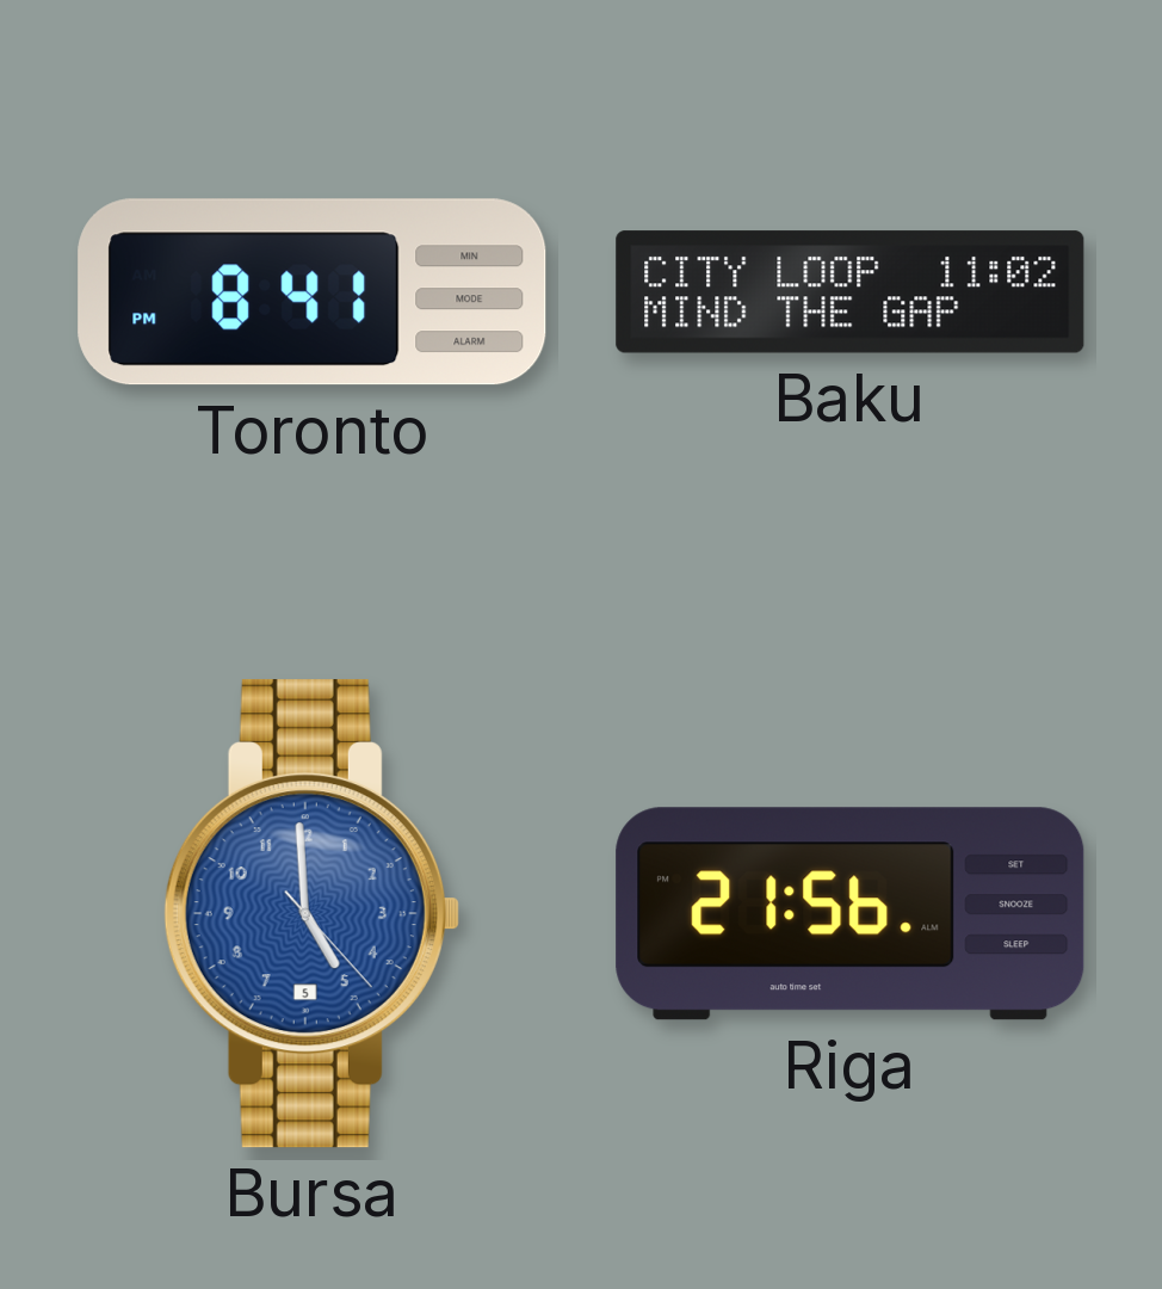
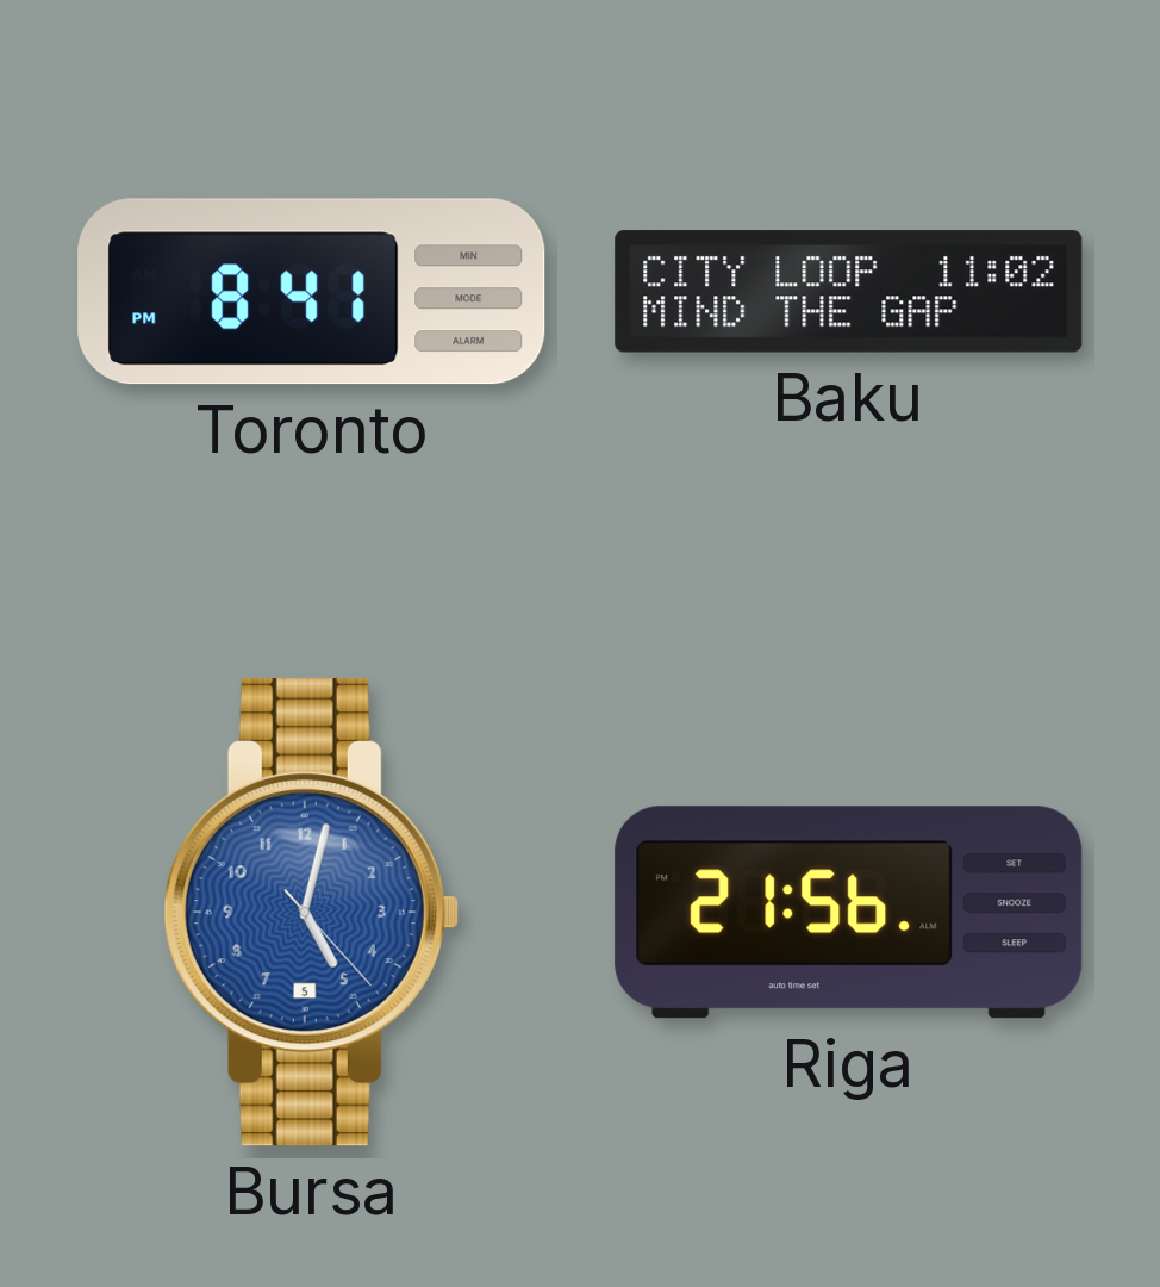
Bursa: 4:59 -> 5:02 (311, 913)
